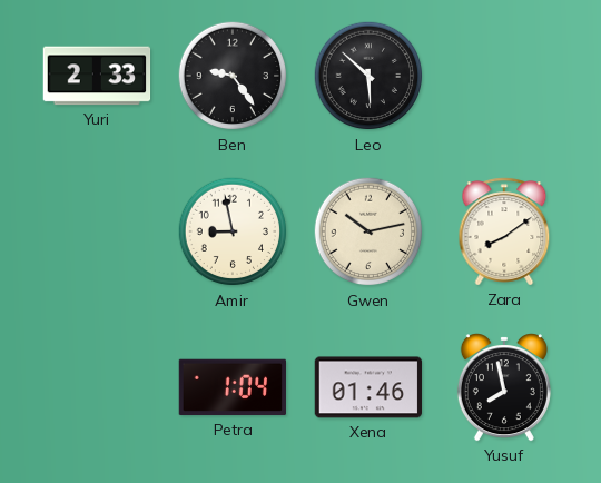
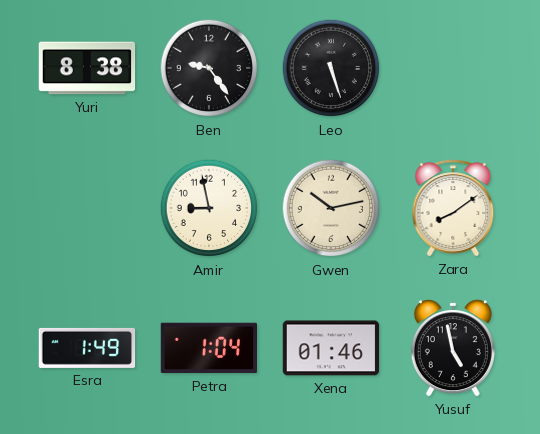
Yuri: 2:33 -> 8:38 (87, 68)
Leo: 5:52 -> 5:27 (331, 68)
Esra: none -> 1:49 (87, 348)
Yusuf: 7:58 -> 4:58 (453, 348)
